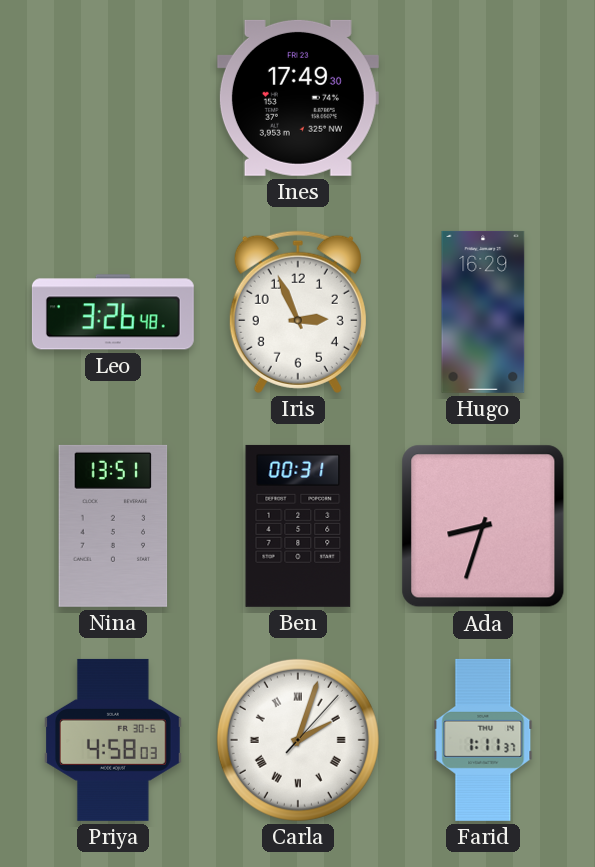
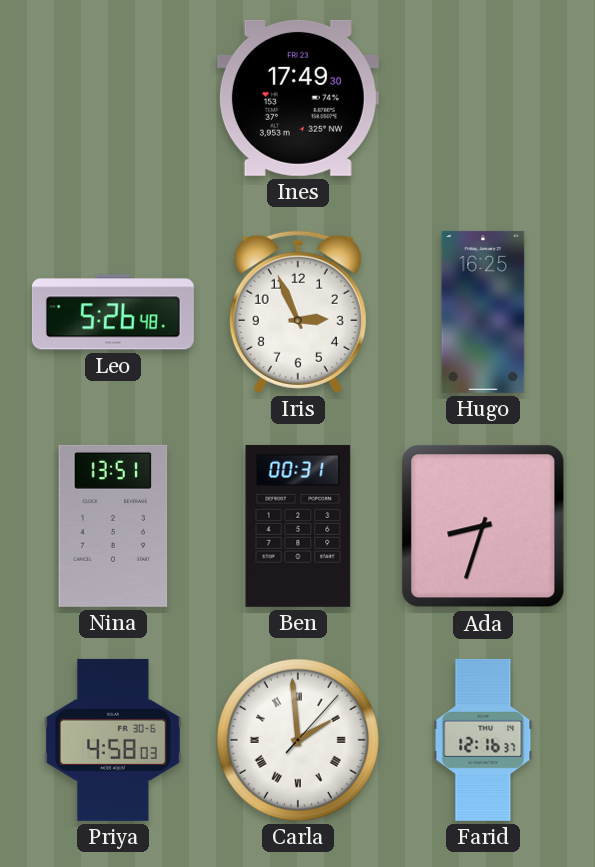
Leo: 3:26 -> 5:26 (113, 312)
Hugo: 16:29 -> 16:25 (483, 312)
Carla: 2:03 -> 1:59 (298, 740)
Farid: 1:11 -> 12:16 (483, 740)
